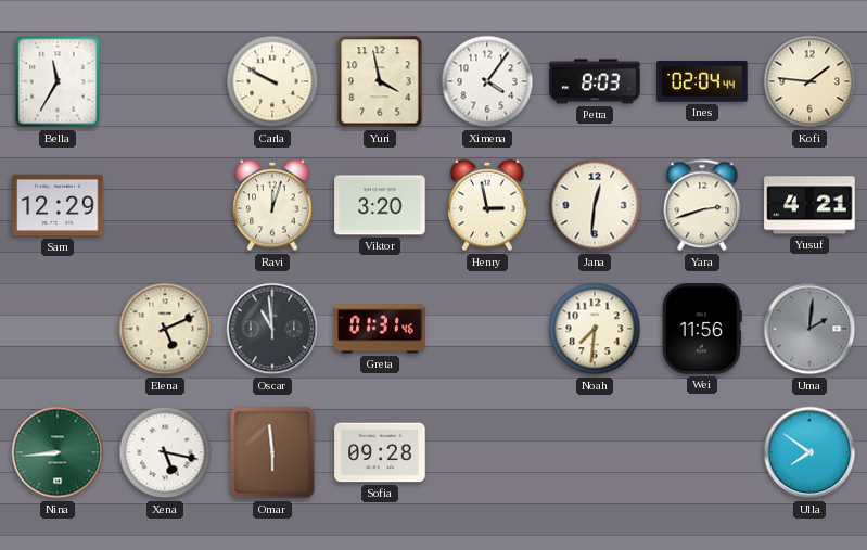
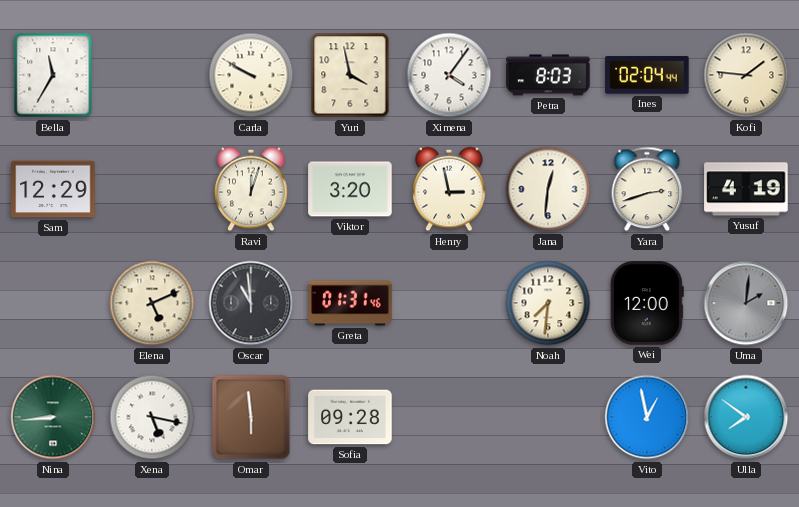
Yusuf: 4:21 -> 4:19 (746, 189)
Wei: 11:56 -> 12:00 (647, 303)
Vito: none -> 12:58 (647, 417)
